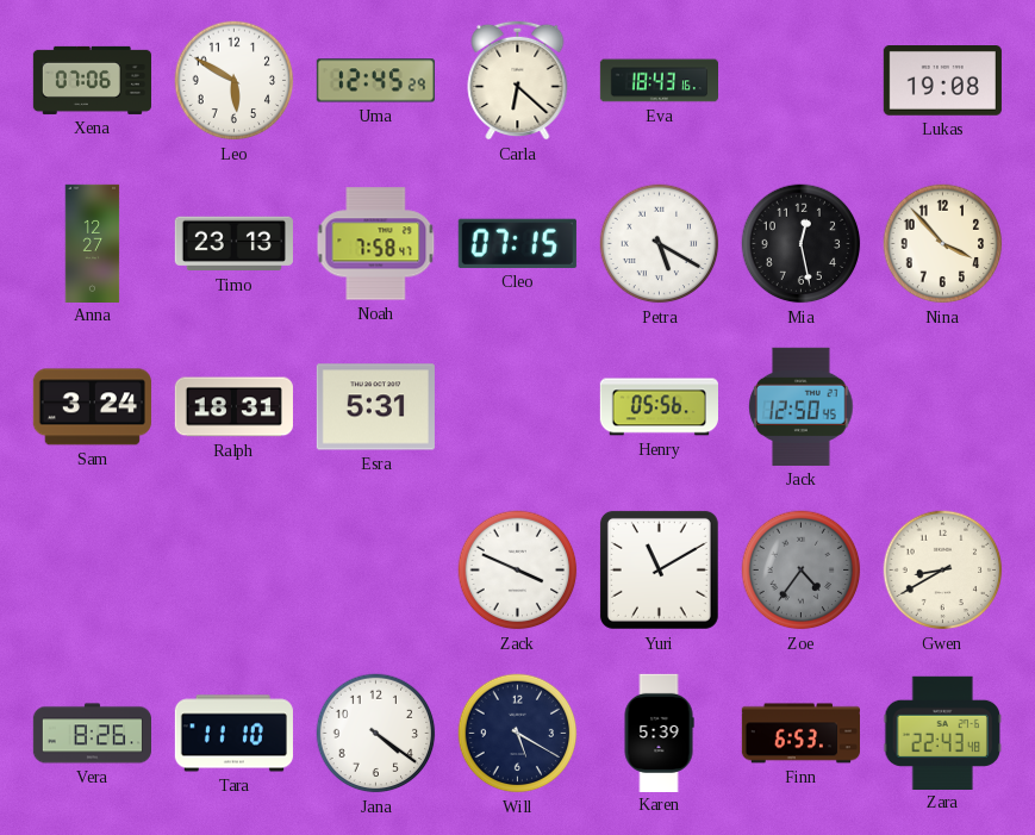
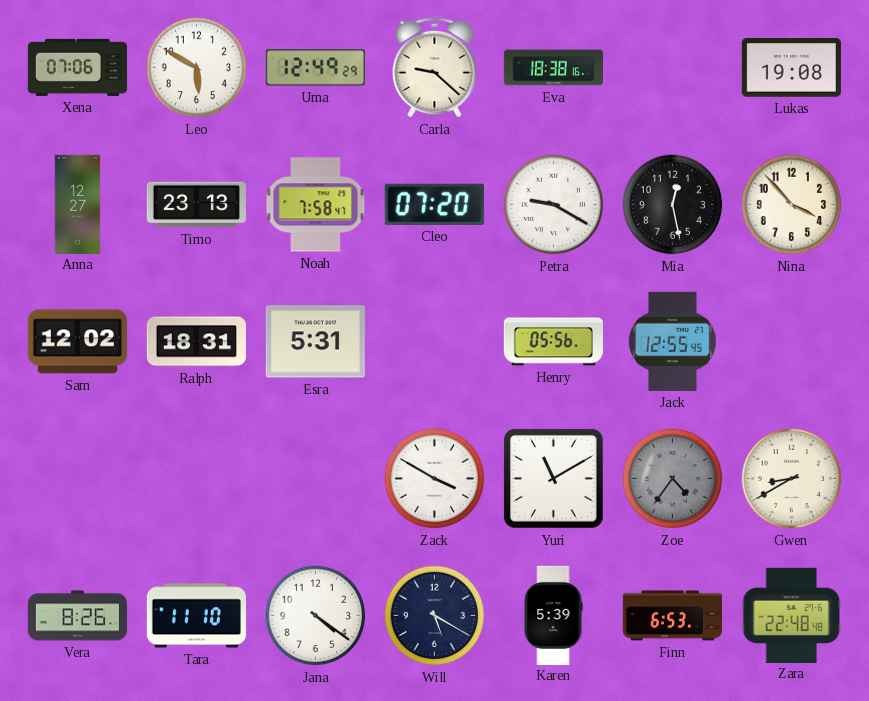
Uma: 12:45 -> 12:49 (315, 68)
Carla: 6:22 -> 9:22 (435, 67)
Eva: 18:43 -> 18:38 (553, 68)
Cleo: 07:15 -> 07:20 (434, 204)
Petra: 5:20 -> 9:20 (554, 205)
Sam: 3:24 -> 12:02 (77, 342)
Jack: 12:50 -> 12:55 (673, 341)
Zack: 3:49 -> 3:50 (435, 479)
Zara: 22:43 -> 22:48 (791, 615)
